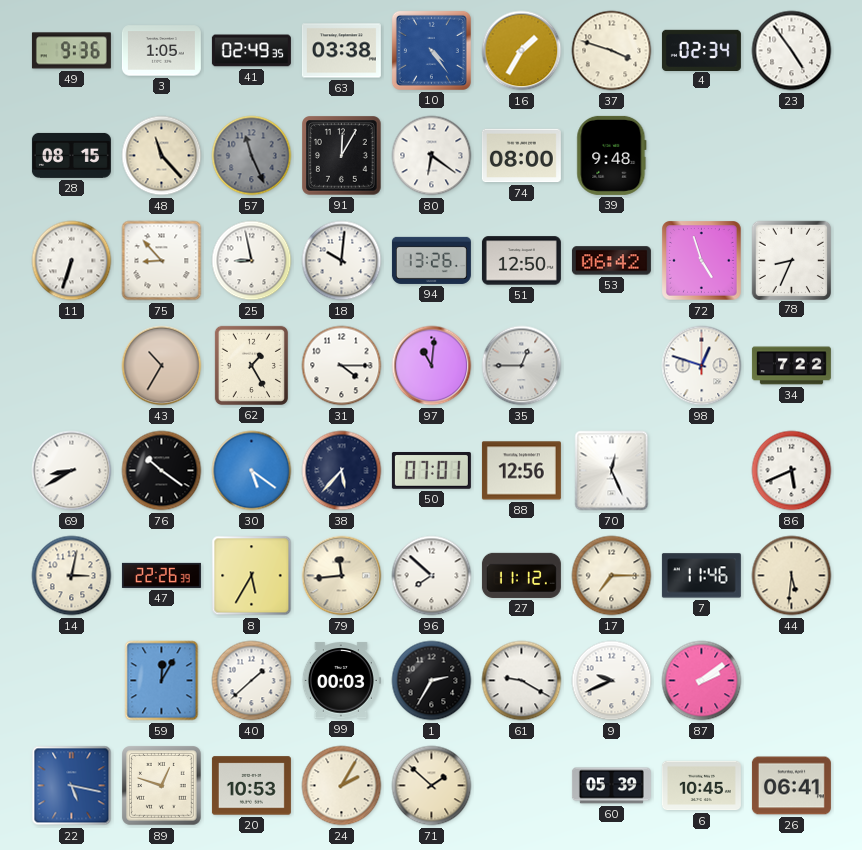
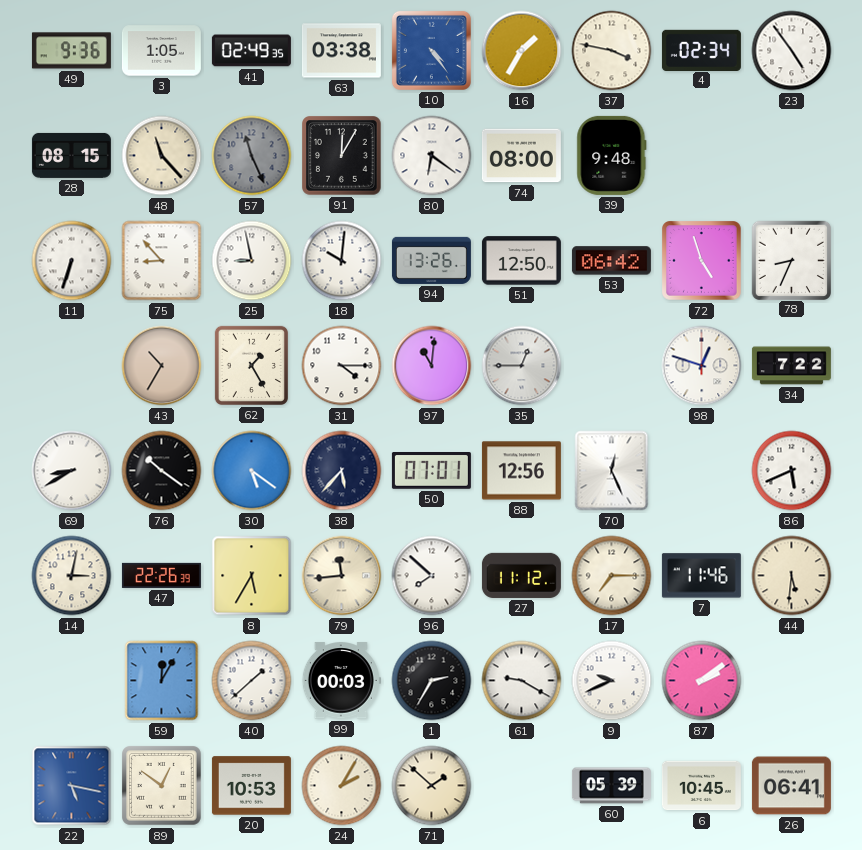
37: 3:48 -> 3:47 (612, 51)
89: 12:48 -> 12:51 (162, 786)
